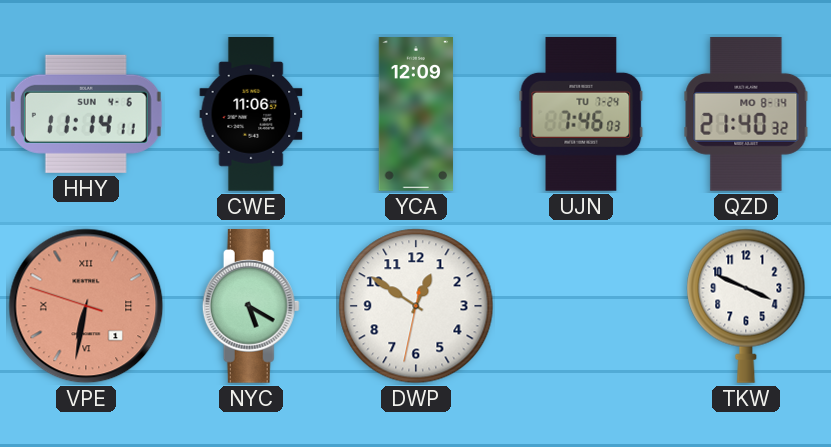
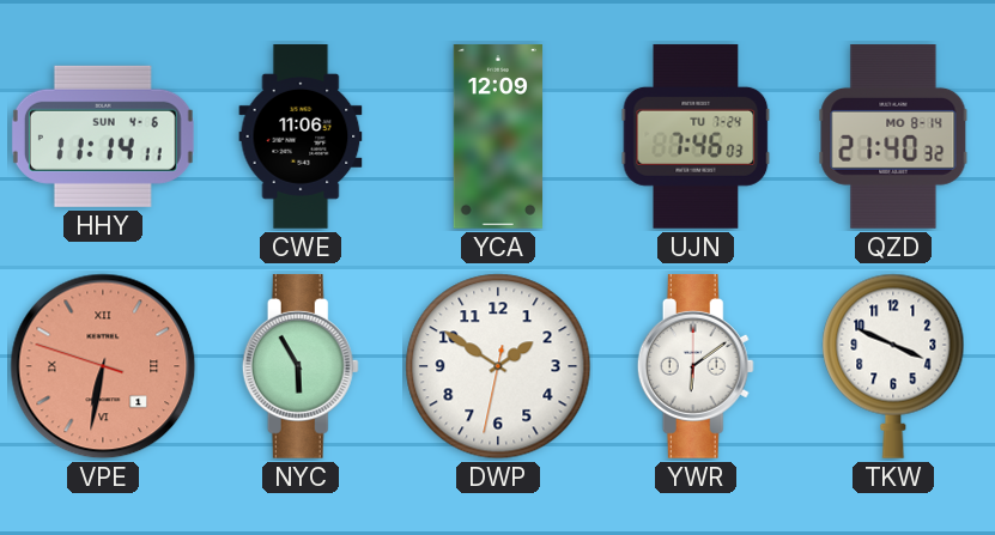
NYC: 5:20 -> 5:55 (301, 366)
DWP: 12:50 -> 1:50 (498, 366)
YWR: none -> 6:09 (696, 366)
